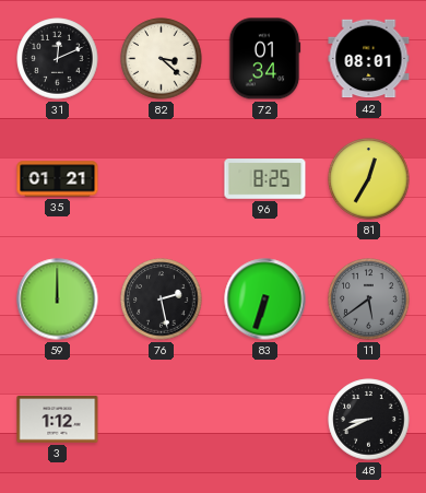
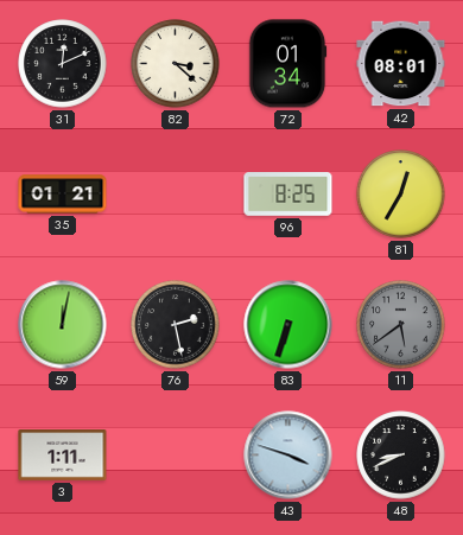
59: 12:00 -> 12:02 (63, 325)
3: 1:12 -> 1:11 (63, 456)
43: none -> 3:48 (288, 456)
